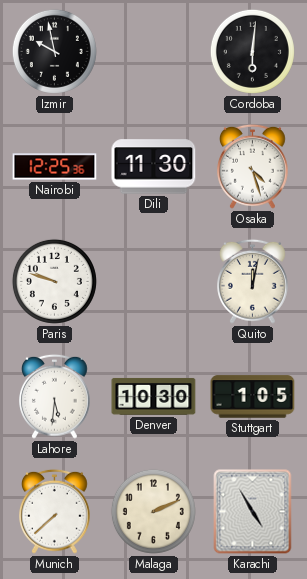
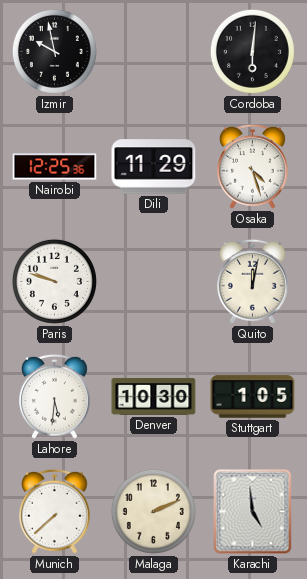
Dili: 11:30 -> 11:29 (154, 167)
Karachi: 4:55 -> 4:59 (253, 512)
